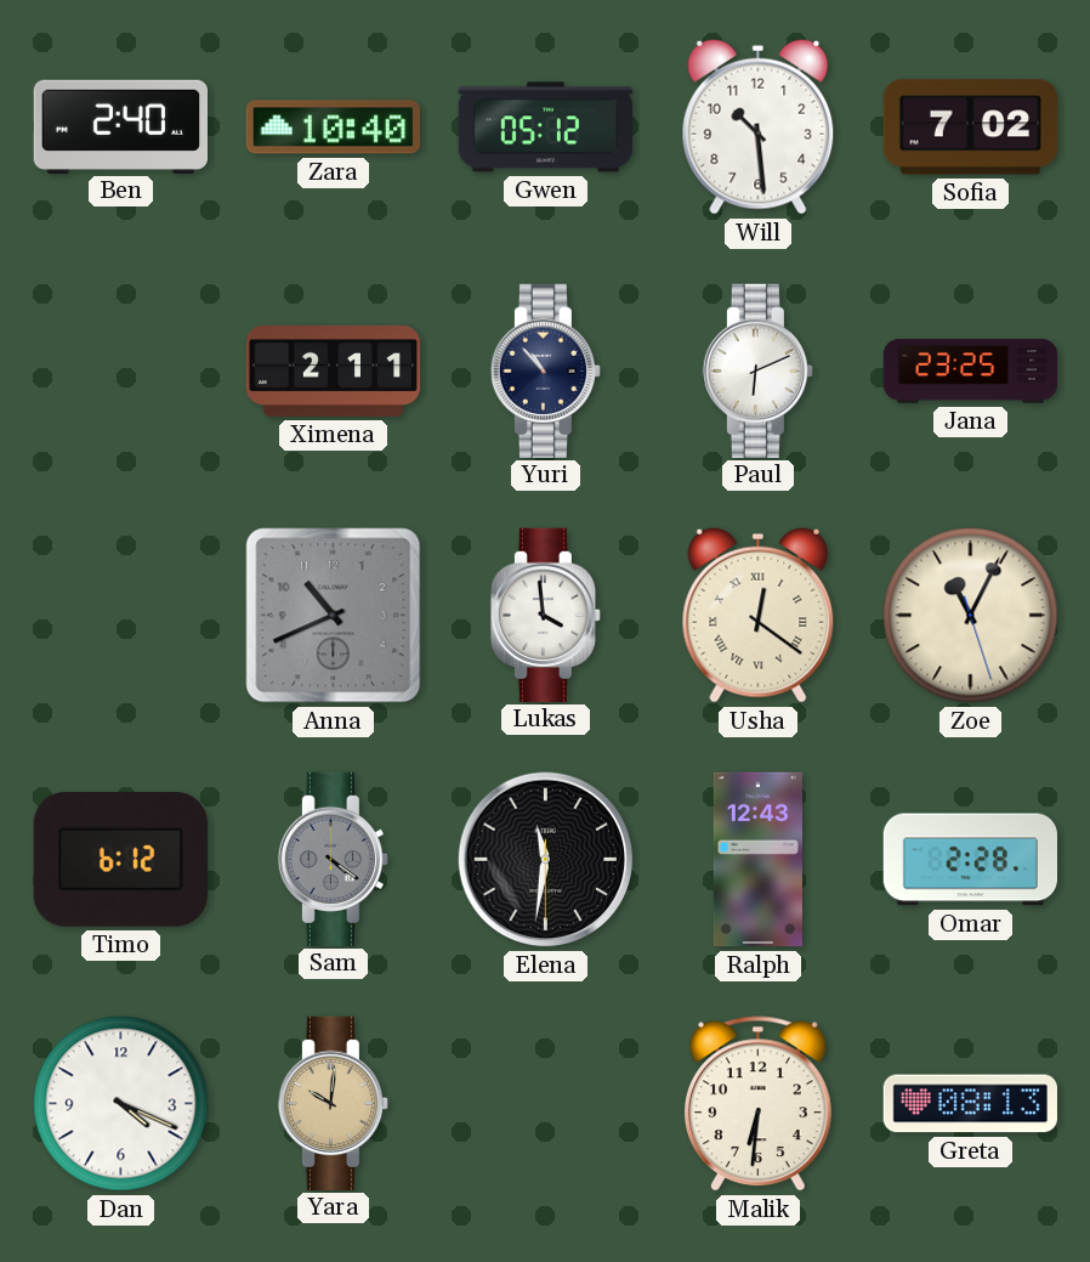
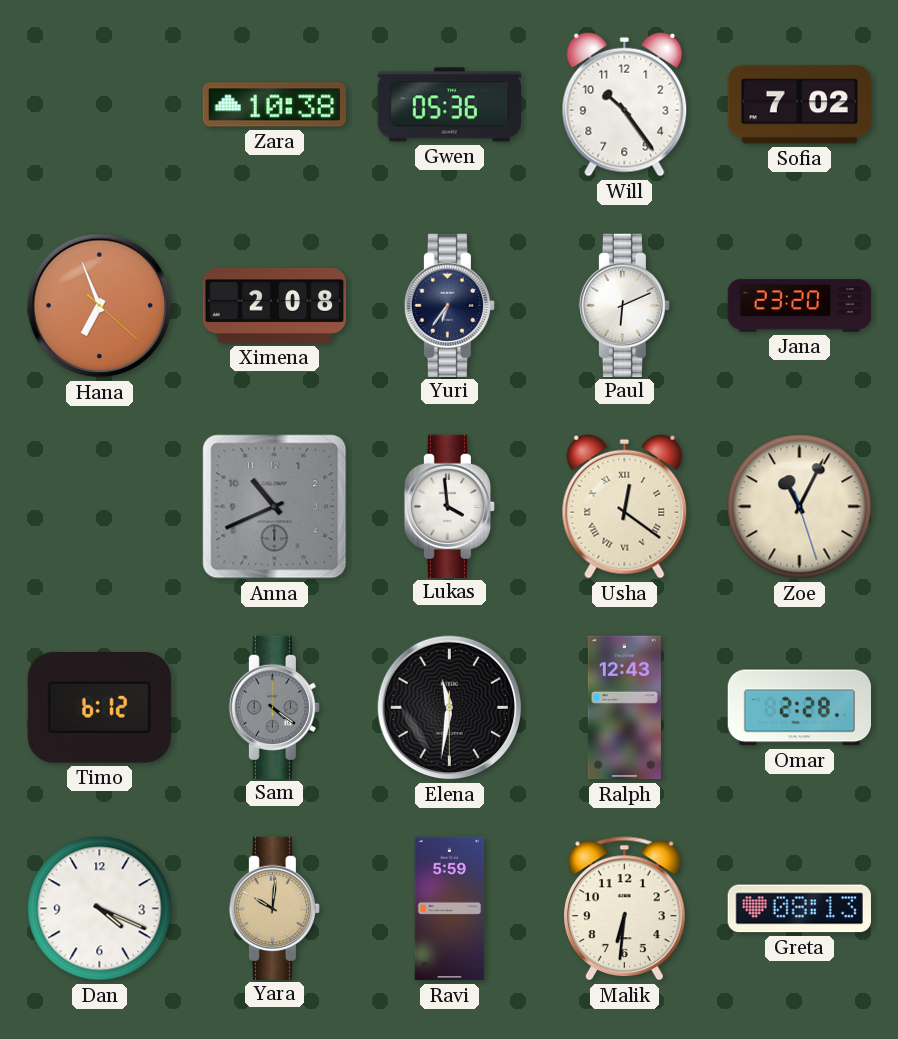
Ben: 2:40 -> none (120, 126)
Zara: 10:40 -> 10:38 (274, 105)
Gwen: 05:12 -> 05:36 (450, 105)
Will: 10:29 -> 10:24 (625, 104)
Hana: none -> 6:56 (100, 306)
Ximena: 2:11 -> 2:08 (275, 305)
Yuri: 10:53 -> 6:36 (449, 305)
Jana: 23:25 -> 23:20 (800, 306)
Ravi: none -> 5:59 (450, 909)
